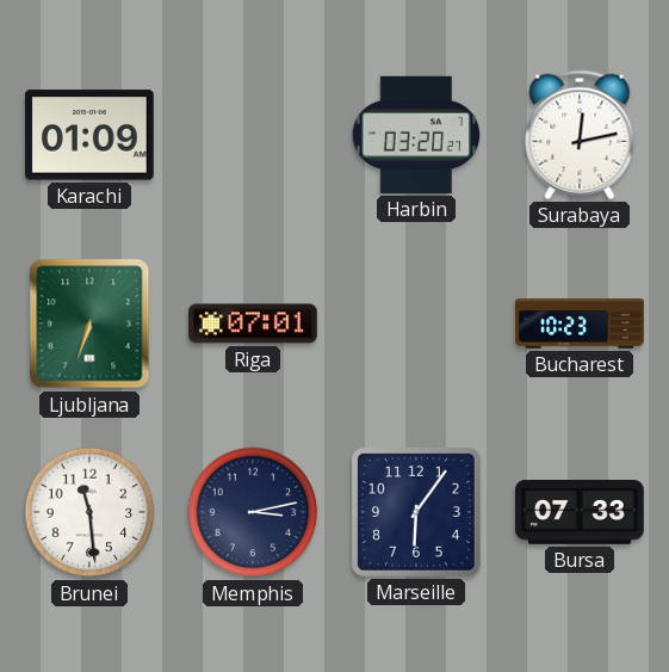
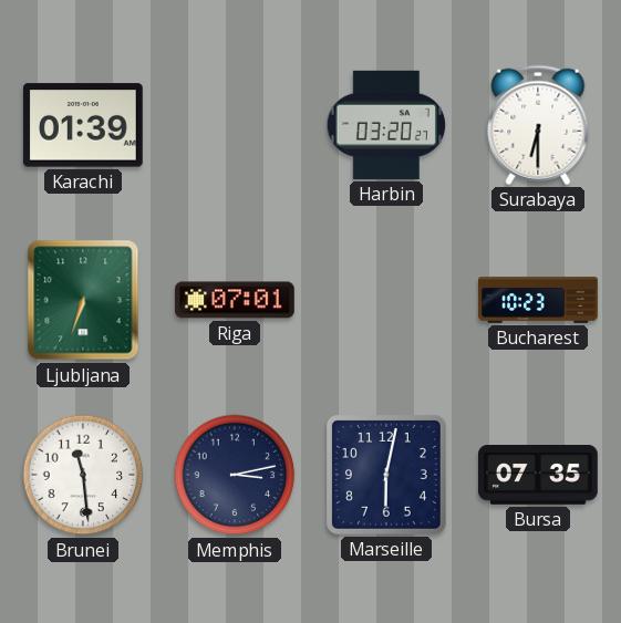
Karachi: 01:09 -> 01:39 (83, 125)
Surabaya: 12:13 -> 6:30 (538, 125)
Marseille: 6:06 -> 6:02 (386, 475)
Bursa: 07:33 -> 07:35 (539, 476)
